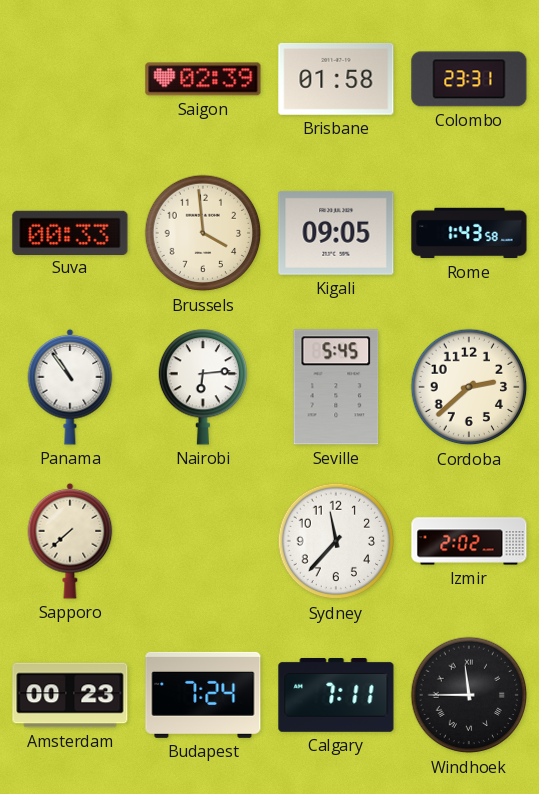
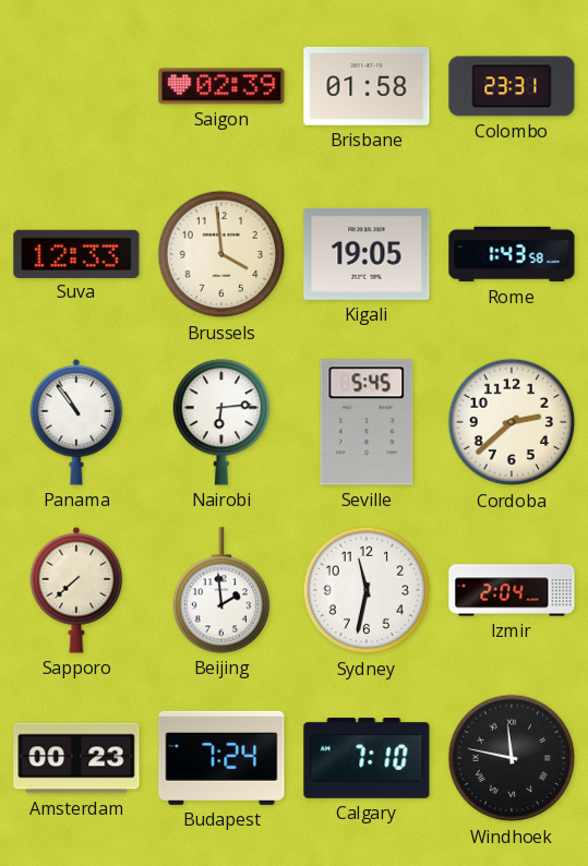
Suva: 00:33 -> 12:33 (76, 253)
Kigali: 09:05 -> 19:05 (367, 254)
Beijing: none -> 1:59 (220, 590)
Sydney: 11:37 -> 11:32 (367, 590)
Izmir: 2:02 -> 2:04 (512, 590)
Calgary: 7:11 -> 7:10 (367, 759)
Windhoek: 11:45 -> 11:47 (512, 758)
